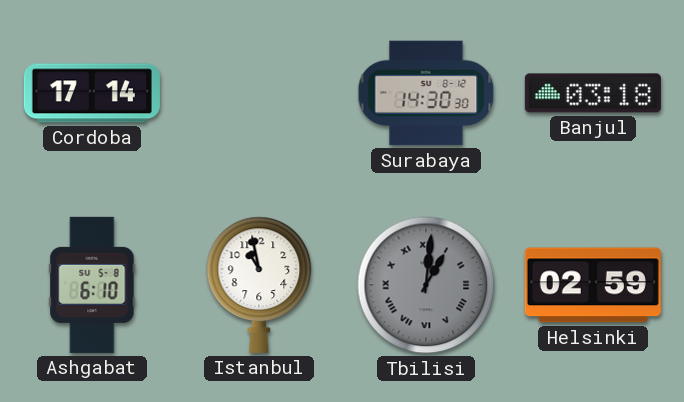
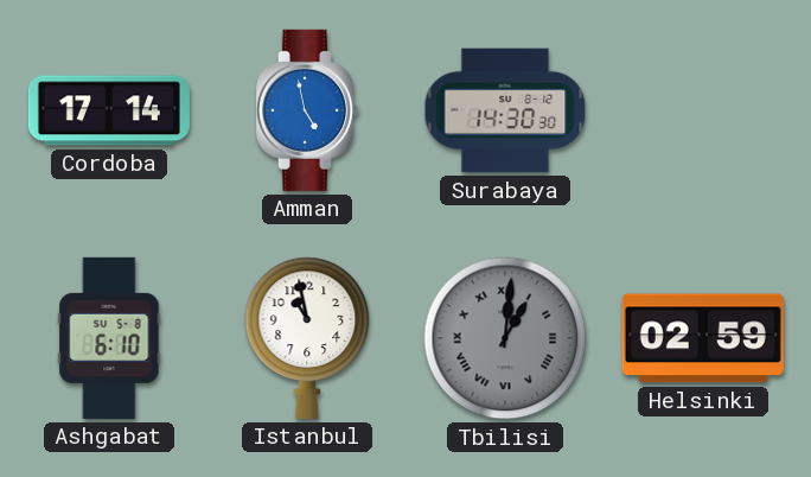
Amman: none -> 4:58 (307, 110)
Banjul: 03:18 -> none (593, 93)
